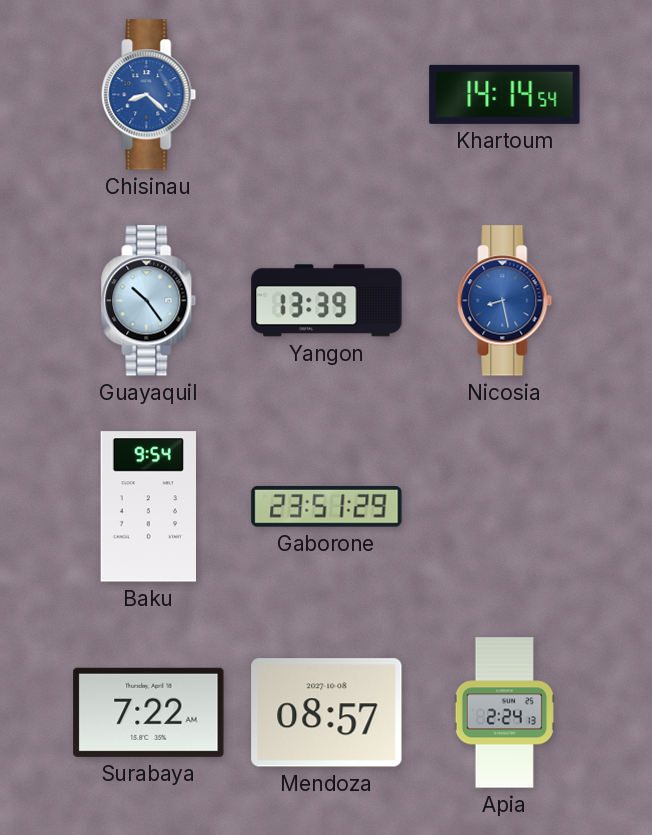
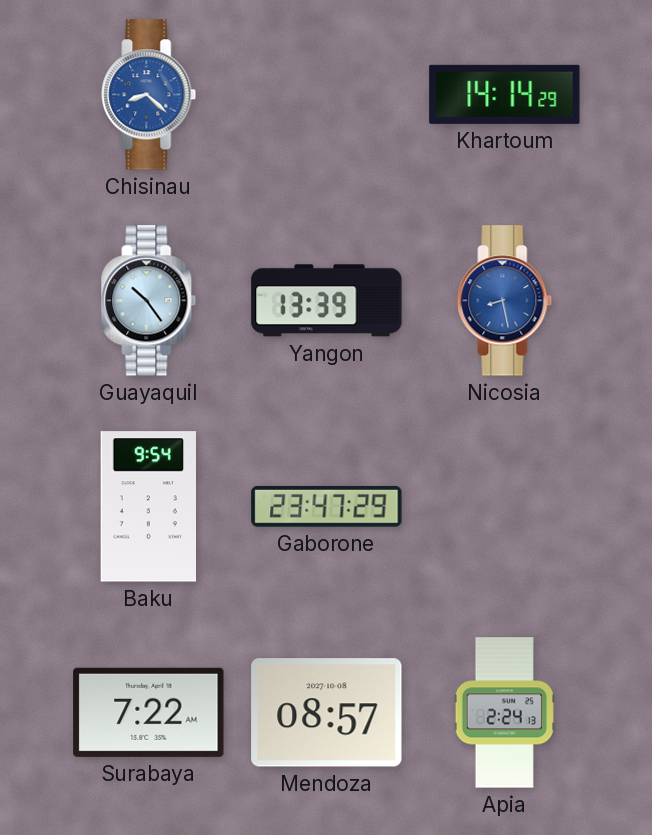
Khartoum: 14:14:54 -> 14:14:29 (505, 94)
Gaborone: 23:51 -> 23:47 (327, 507)
